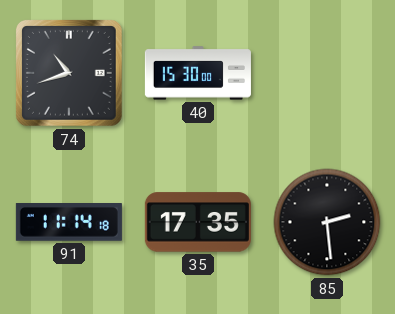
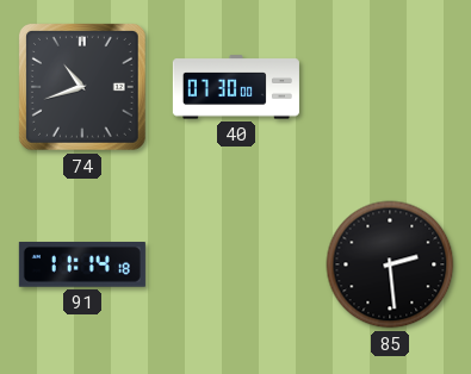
40: 15:30 -> 07:30 (236, 87)
35: 17:35 -> none (198, 222)
